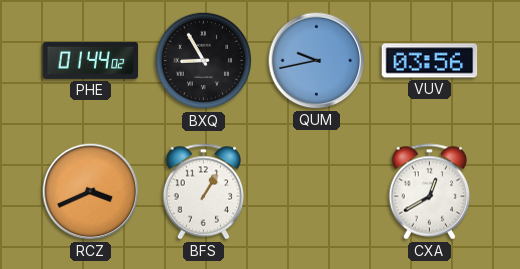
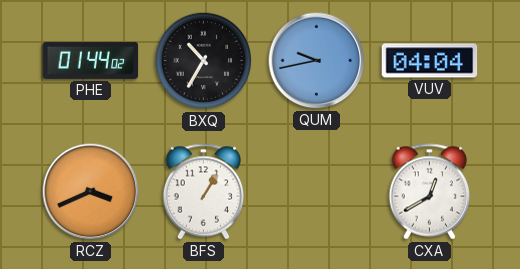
BXQ: 8:55 -> 10:35 (204, 61)
VUV: 03:56 -> 04:04 (430, 61)
